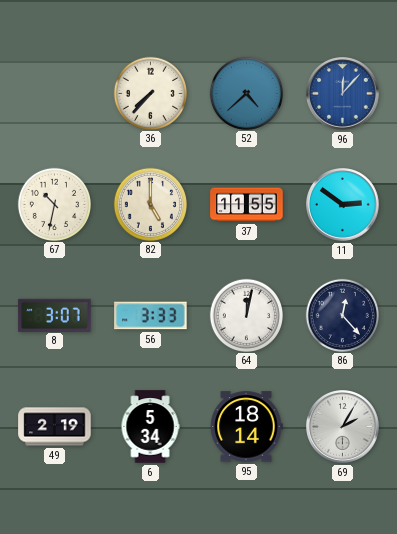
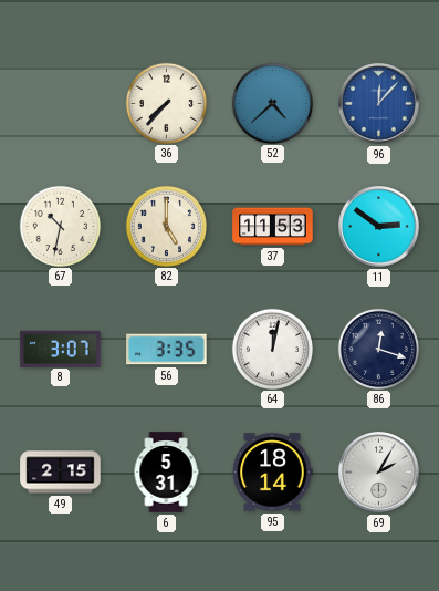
37: 11:55 -> 11:53 (273, 227)
56: 3:33 -> 3:35 (167, 350)
86: 12:23 -> 12:18 (378, 349)
49: 2:19 -> 2:15 (61, 473)
6: 5:34 -> 5:31 (166, 473)
